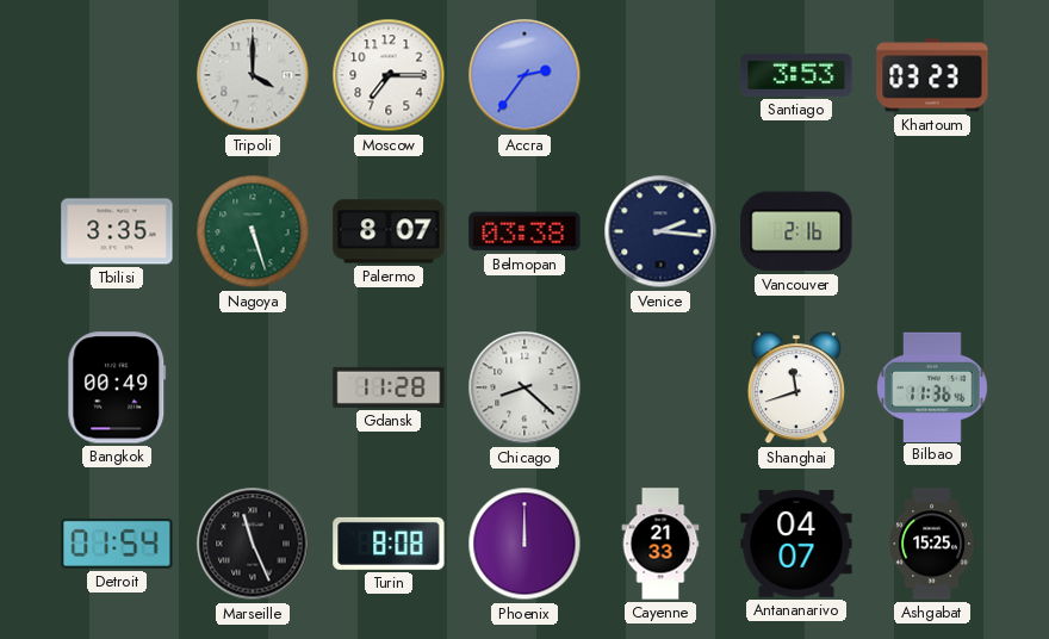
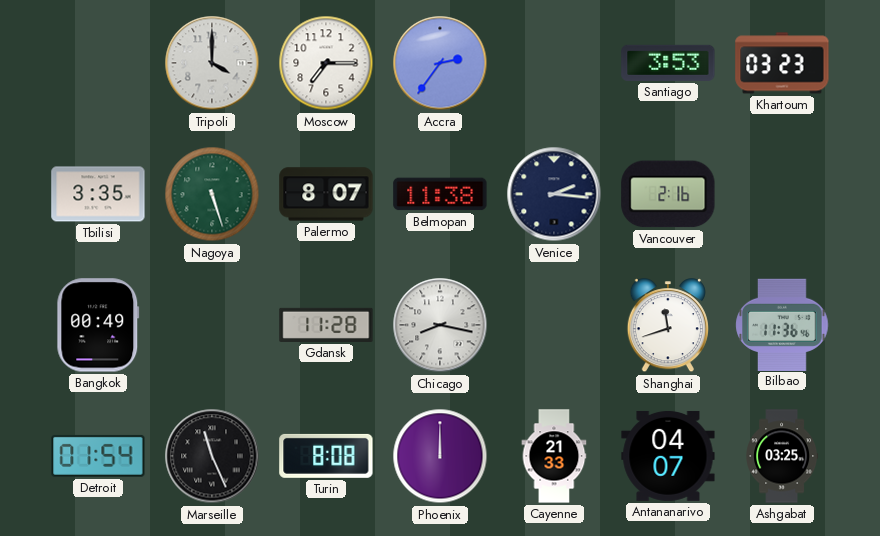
Belmopan: 03:38 -> 11:38 (440, 194)
Chicago: 8:22 -> 8:17 (440, 325)
Ashgabat: 15:25 -> 03:25 (782, 456)
